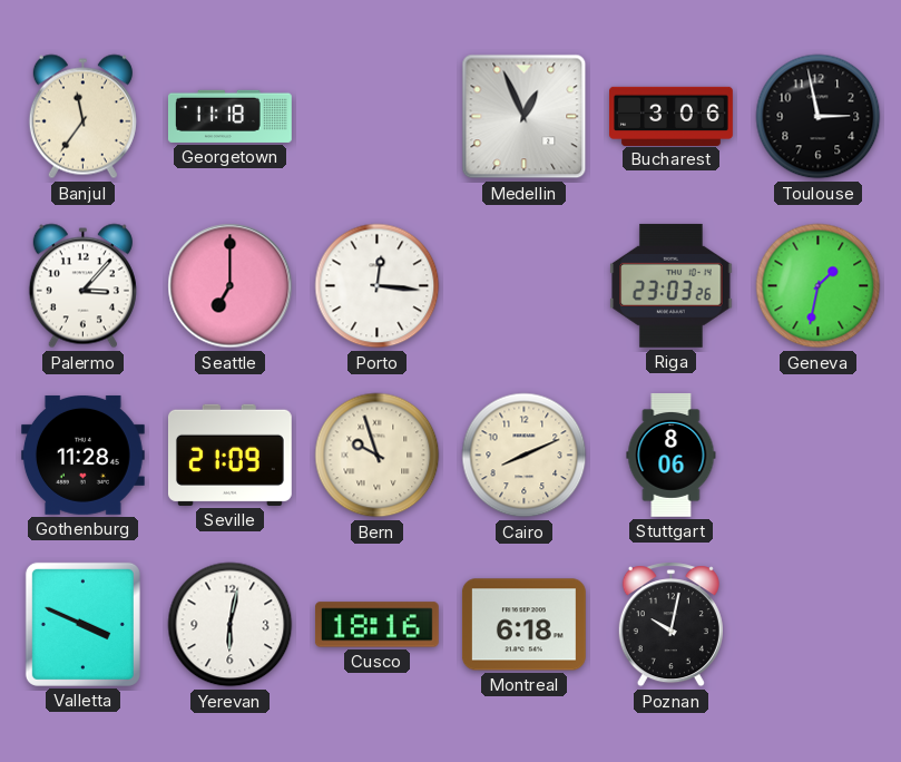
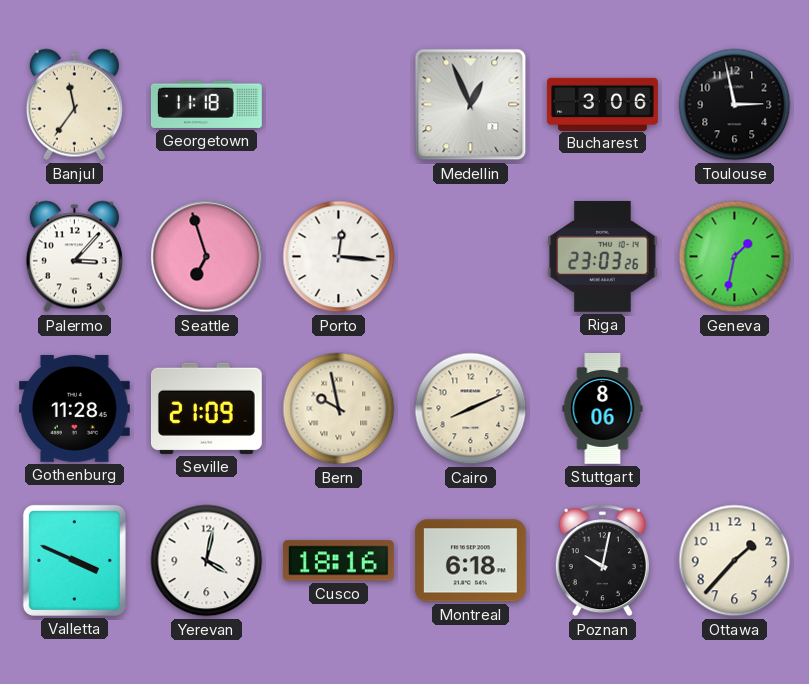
Seattle: 7:00 -> 6:57 (207, 257)
Bern: 9:57 -> 9:58 (339, 409)
Yerevan: 6:02 -> 4:02 (207, 561)
Ottawa: none -> 1:37 (735, 561)
